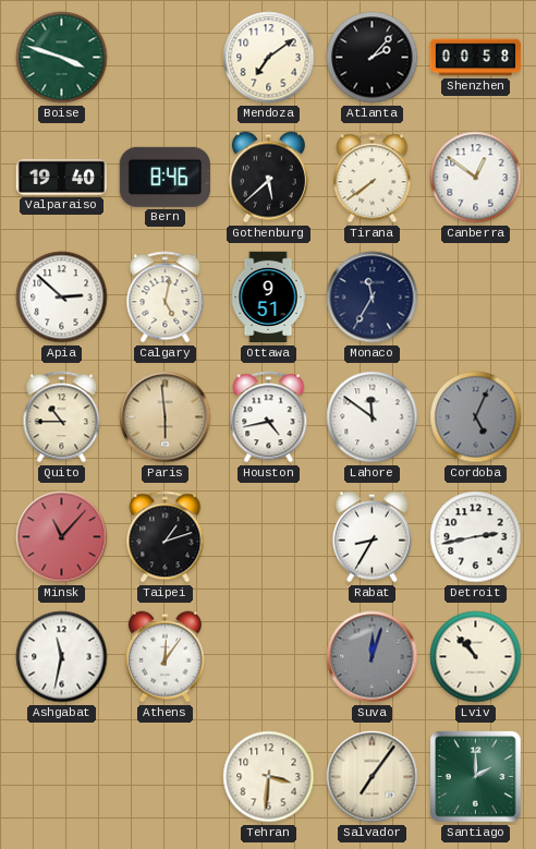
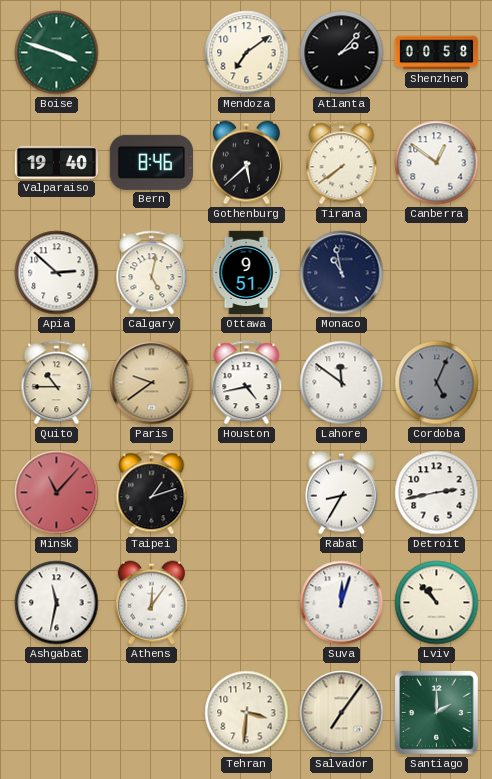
Monaco: 11:35 -> 10:58 (342, 273)
Paris: 5:59 -> 9:39 (152, 383)
Suva dial: grey -> white (342, 603)
